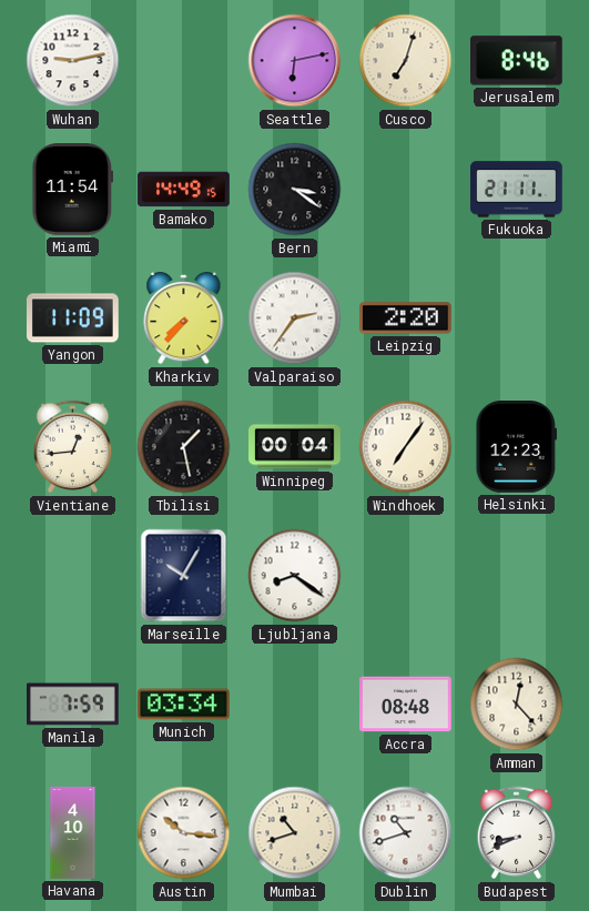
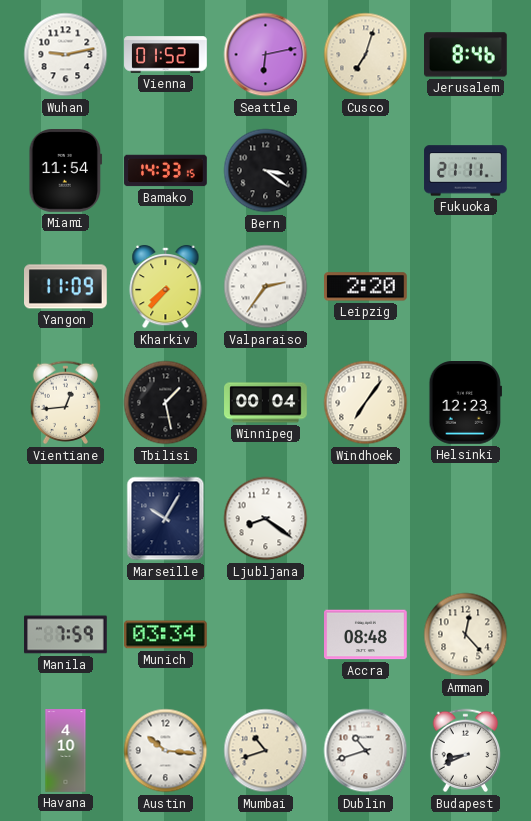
Vienna: none -> 01:52 (166, 55)
Bamako: 14:49 -> 14:33 (166, 171)
